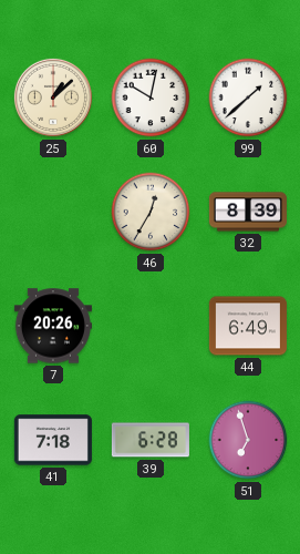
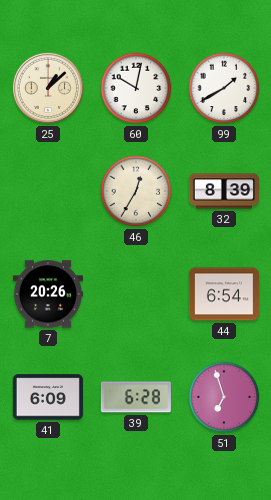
99: 1:38 -> 1:40 (224, 88)
44: 6:49 -> 6:54 (224, 294)
41: 7:18 -> 6:09 (48, 397)
